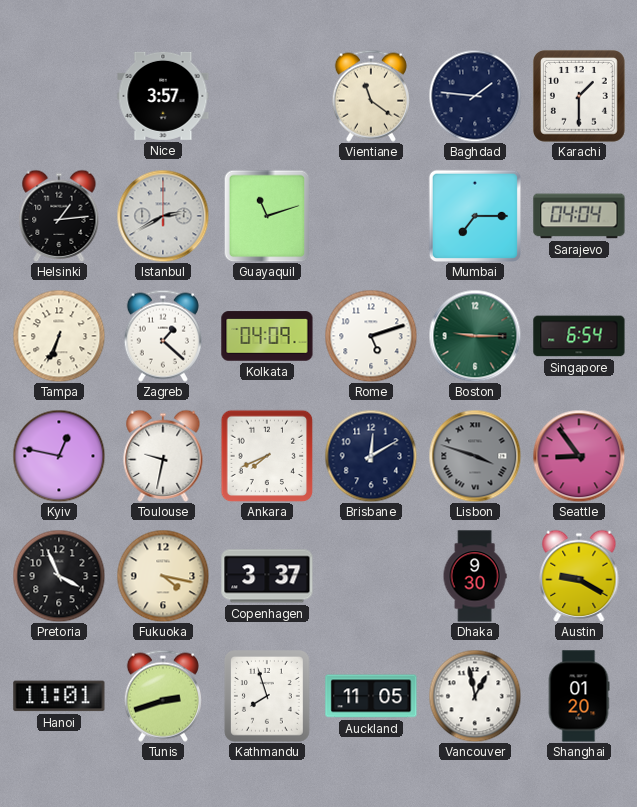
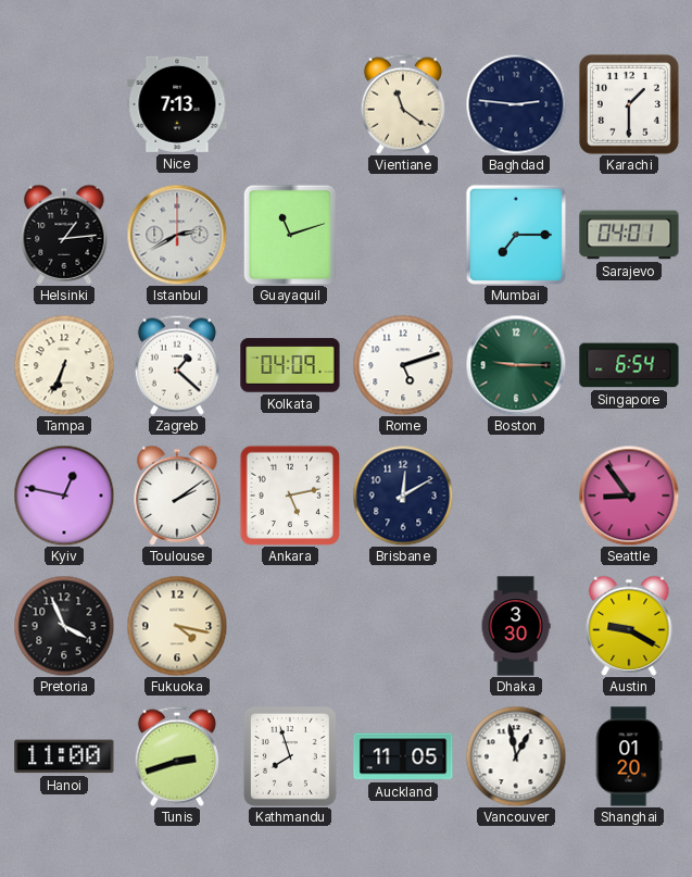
Nice: 3:57 -> 7:13 (177, 104)
Baghdad: 1:46 -> 2:46 (516, 104)
Sarajevo: 04:04 -> 04:01 (629, 235)
Toulouse: 9:32 -> 2:09 (177, 496)
Ankara: 7:41 -> 5:13 (290, 496)
Lisbon: 3:48 -> none (475, 456)
Copenhagen: 3:37 -> none (267, 576)
Dhaka: 9:30 -> 3:30 (516, 626)
Hanoi: 11:01 -> 11:00 (64, 756)
